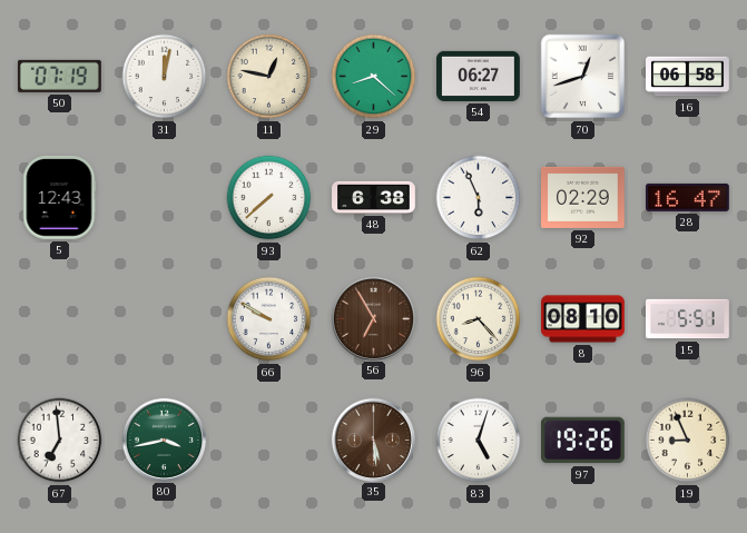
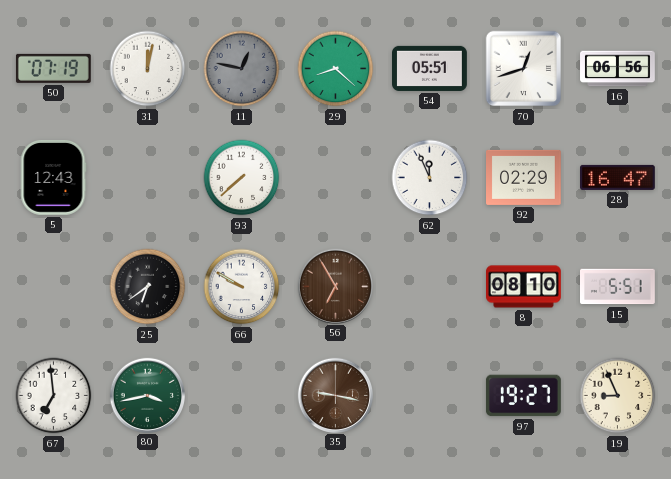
11 dial: cream -> grey (242, 69)
54: 06:27 -> 05:51 (430, 68)
16: 06:58 -> 06:56 (618, 69)
48: 6:38 -> none (374, 197)
62: 5:56 -> 11:56 (430, 178)
25: none -> 6:39 (148, 287)
96: 8:23 -> none (479, 319)
35: 5:29 -> 9:17 (335, 395)
83: 5:03 -> none (479, 441)
97: 19:26 -> 19:27 (523, 396)
